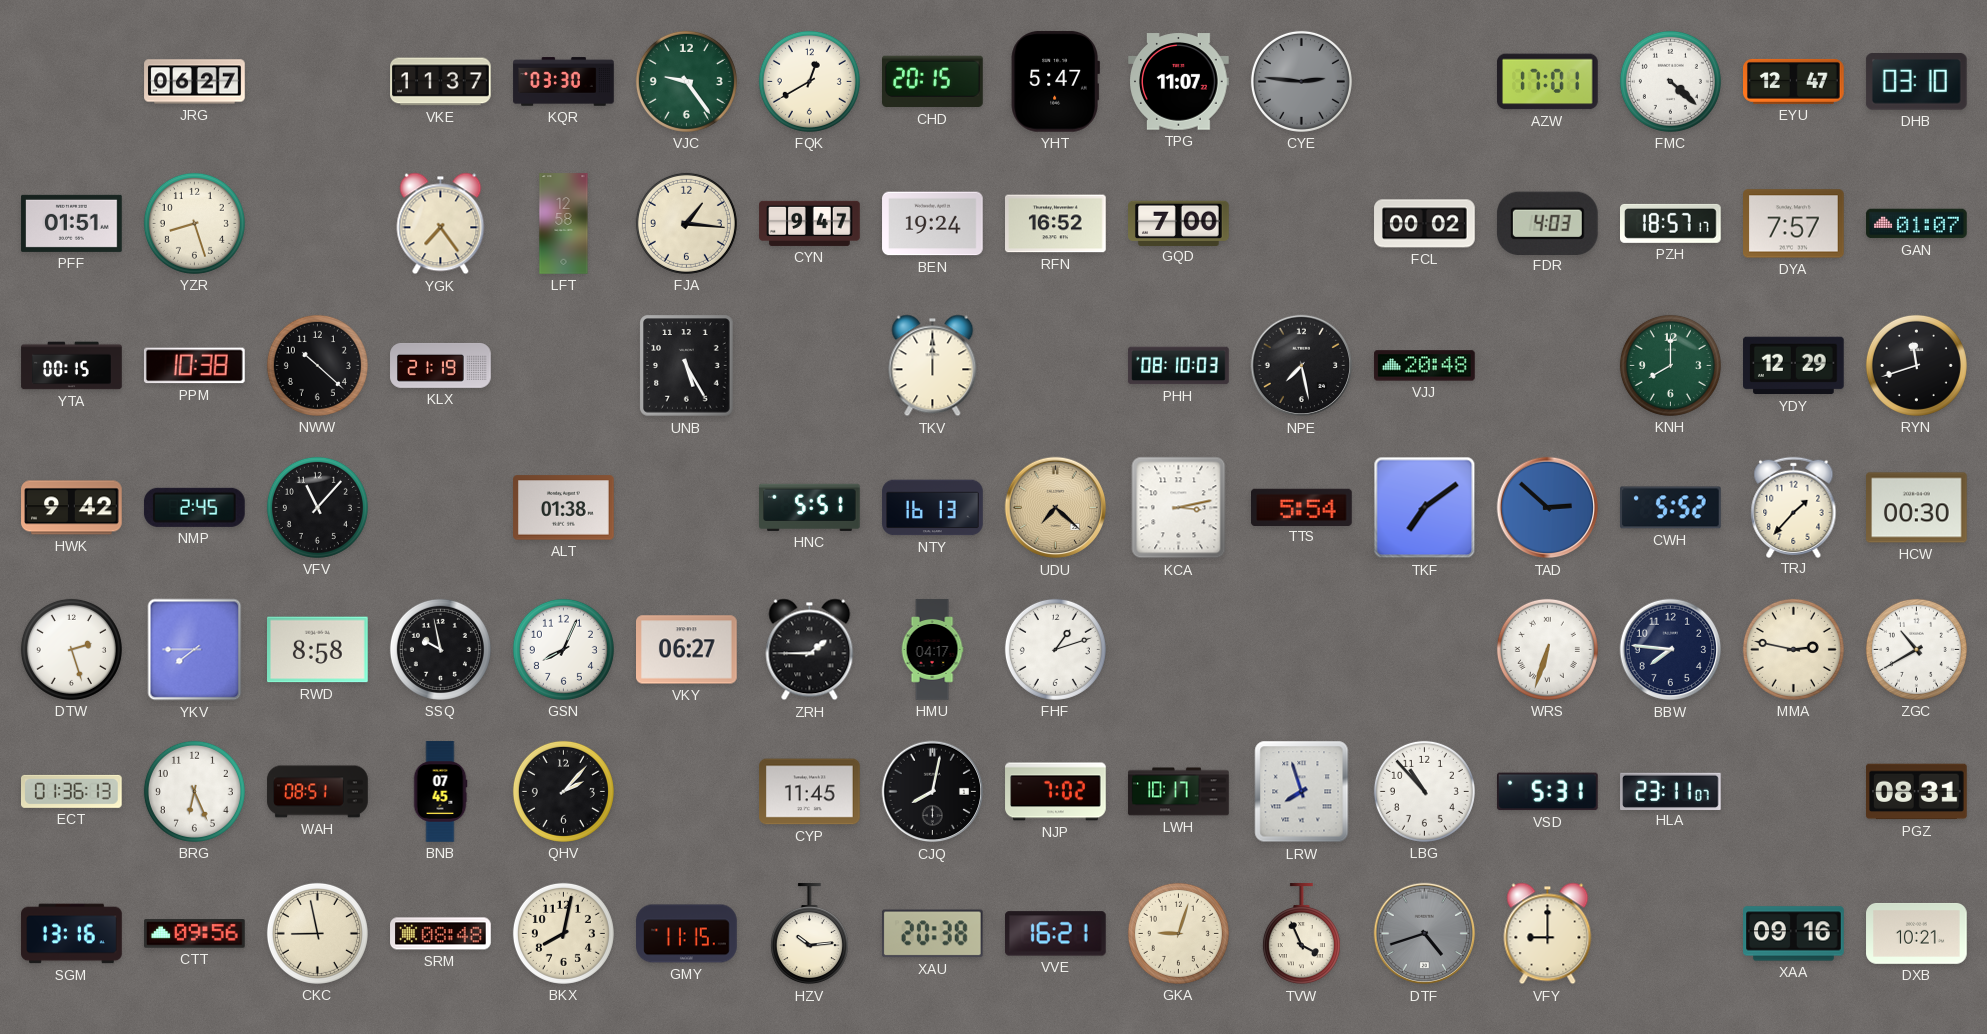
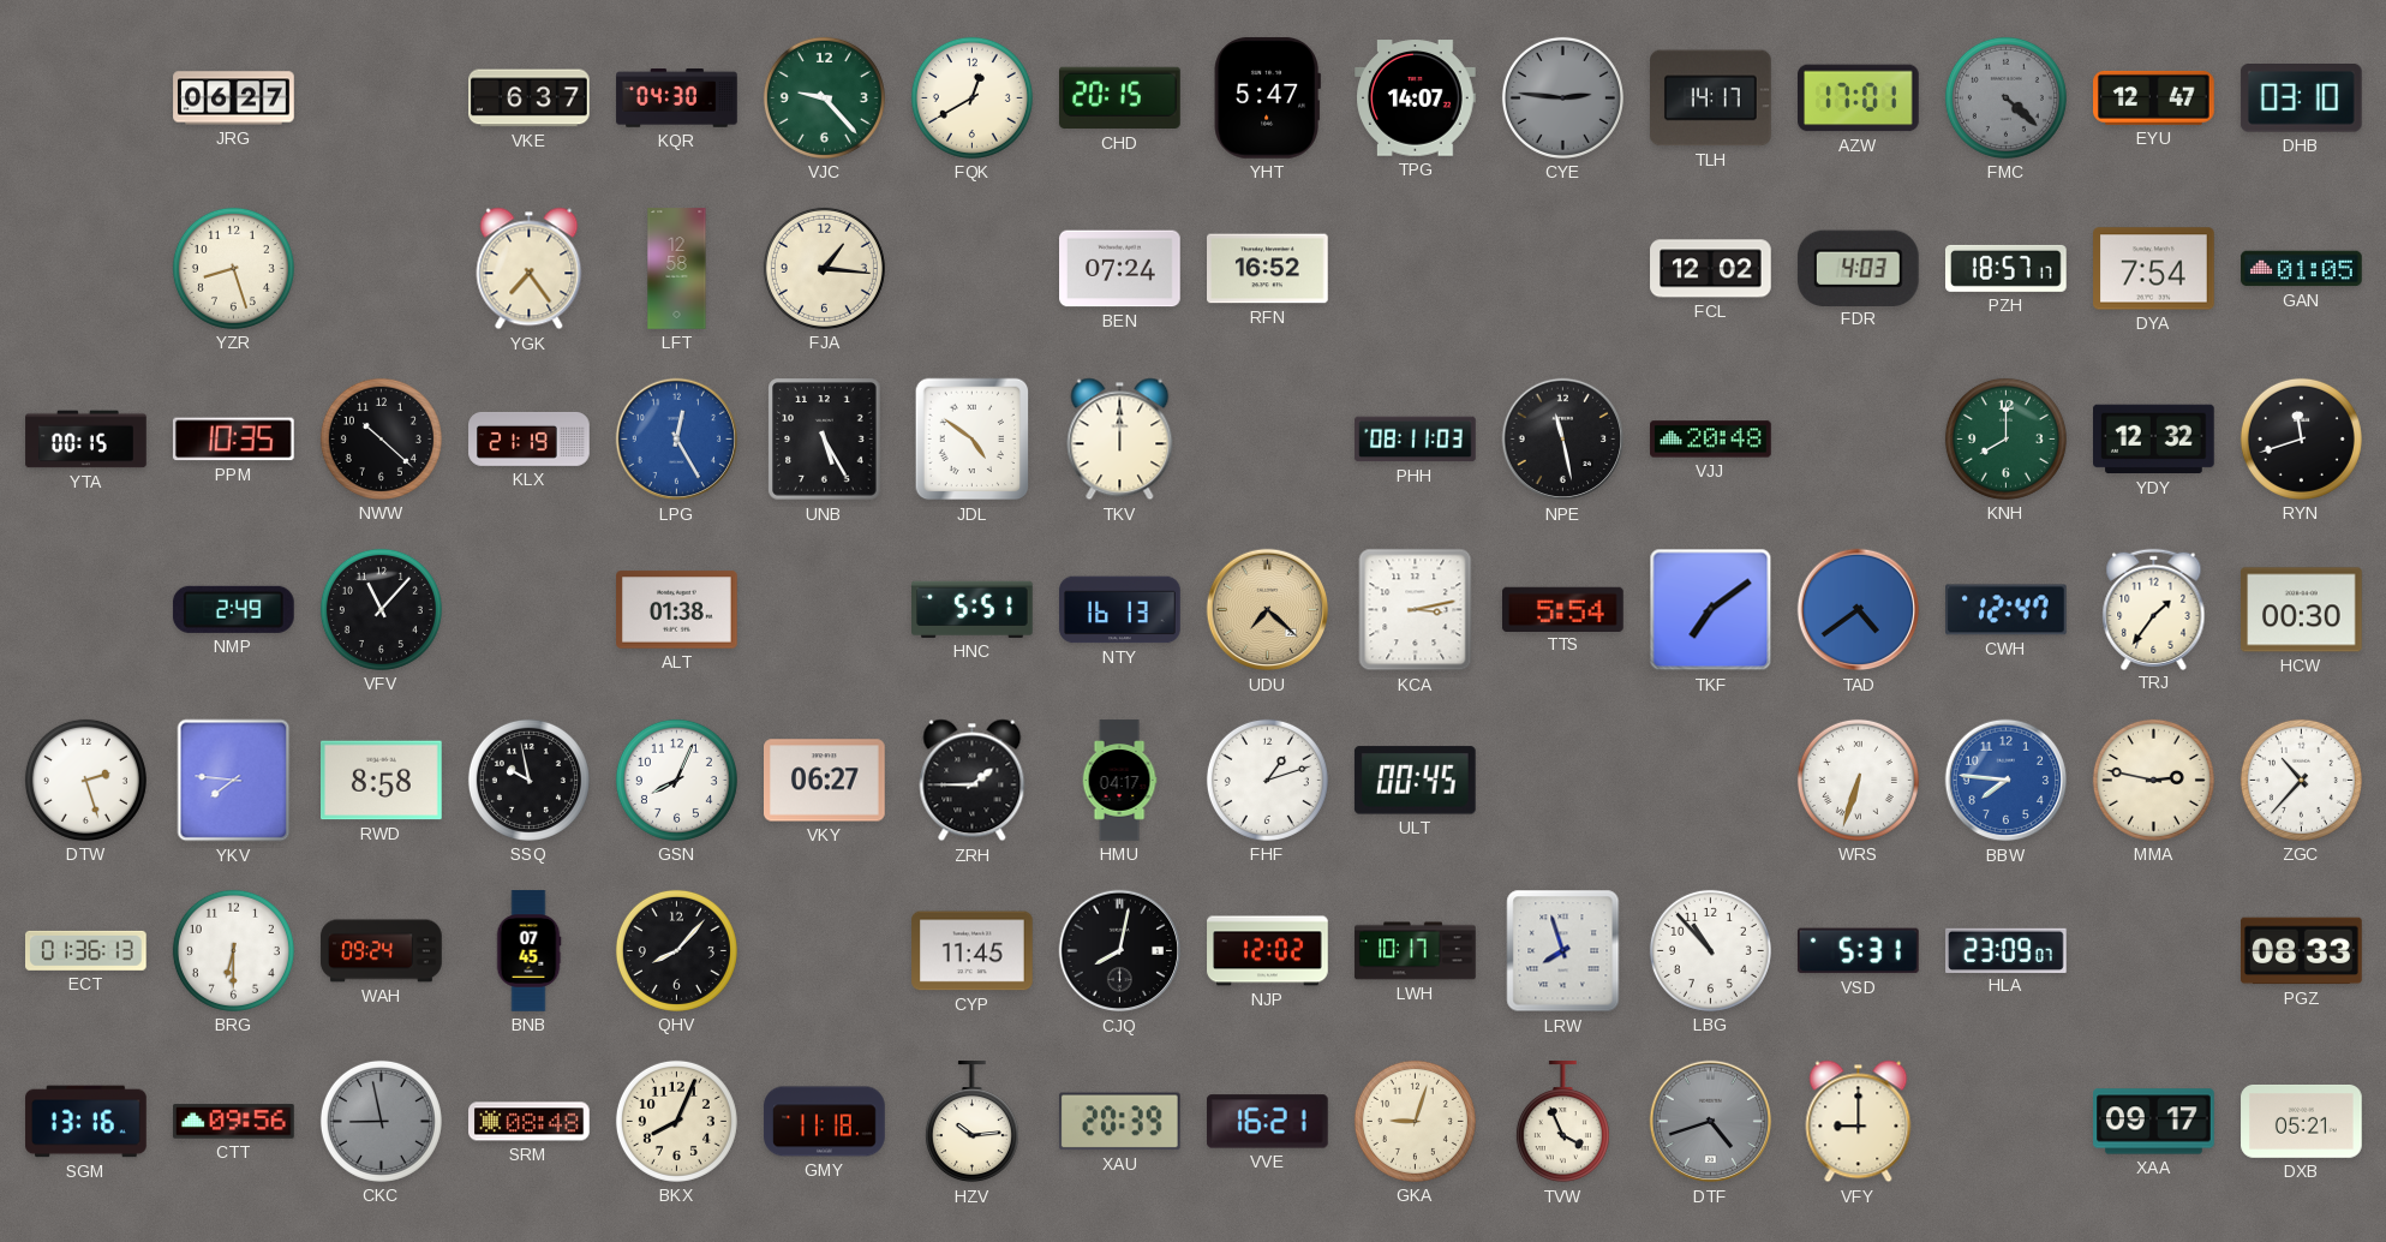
VKE: 11:37 -> 6:37 (530, 98)
KQR: 03:30 -> 04:30 (677, 98)
VJC: 9:24 -> 9:23 (824, 97)
TPG: 11:07 -> 14:07 (1416, 98)
TLH: none -> 14:17 (1711, 98)
FMC dial: white -> grey (2005, 97)
PFF: 01:51 -> none (72, 223)
CYN: 9:47 -> none (810, 223)
BEN: 19:24 -> 07:24 (1120, 269)
GQD: 7:00 -> none (1179, 223)
FCL: 00:02 -> 12:02 (1711, 269)
DYA: 7:57 -> 7:54 (2154, 269)
GAN: 01:07 -> 01:05 (2302, 269)
PPM: 10:38 -> 10:35 (233, 440)
LPG: none -> 12:25 (677, 440)
JDL: none -> 4:51 (973, 440)
PHH: 08:10 -> 08:11 (1416, 440)
NPE: 7:28 -> 11:28 (1563, 440)
YDY: 12:29 -> 12:32 (2154, 440)
HWK: 9:42 -> none (72, 508)
NMP: 2:45 -> 2:49 (233, 609)
TAD: 2:52 -> 4:39 (1859, 610)
CWH: 5:52 -> 12:47 (2007, 610)
TRJ: 1:37 -> 1:36 (2154, 609)
YKV: 7:45 -> 7:46 (234, 781)
ULT: none -> 00:45 (1415, 781)
BBW dial: navy -> blue (2007, 781)
ZGC: 10:40 -> 10:37 (2301, 780)
BRG: 6:26 -> 6:30 (233, 950)
WAH: 08:51 -> 09:24 (382, 951)
QHV: 2:07 -> 8:07 (676, 950)
NJP: 7:02 -> 12:02 (1268, 951)
HLA: 23:11 -> 23:09 (2007, 950)
PGZ: 08:31 -> 08:33 (2302, 951)
CKC dial: cream -> grey (381, 1121)
BKX: 8:02 -> 8:04 (676, 1121)
GMY: 11:15 -> 11:18 (825, 1122)
XAU: 20:38 -> 20:39 (1119, 1122)
XAA: 09:16 -> 09:17 (2154, 1122)
DXB: 10:21 -> 05:21 (2302, 1121)
